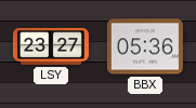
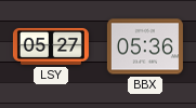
LSY: 23:27 -> 05:27 (51, 46)
